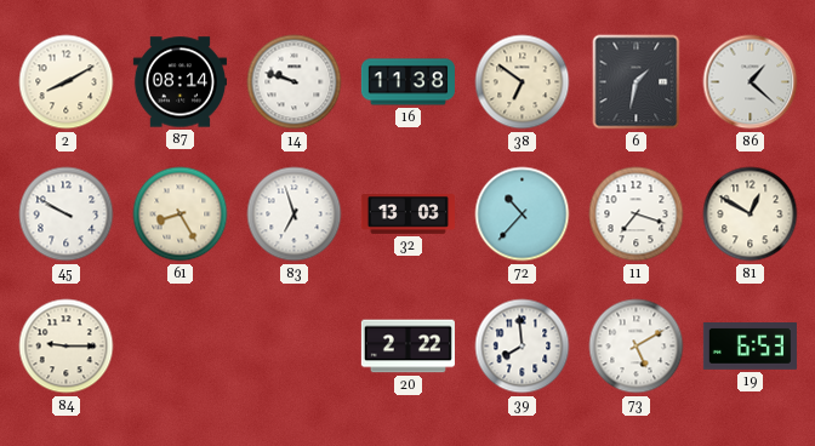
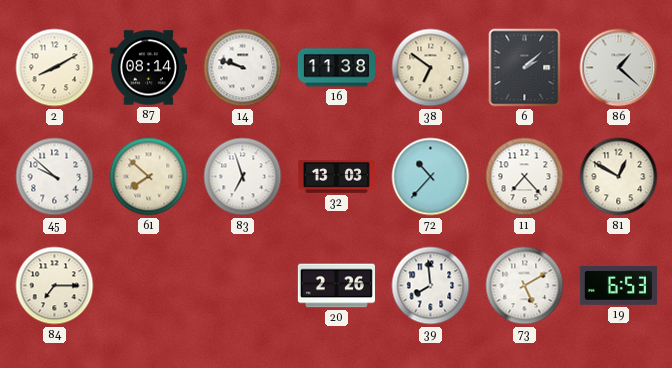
6: 1:32 -> 2:08 (525, 68)
45: 9:50 -> 9:52 (55, 177)
61: 8:25 -> 7:52 (149, 177)
11: 7:18 -> 7:23 (525, 177)
84: 9:15 -> 7:15 (55, 286)
20: 2:22 -> 2:26 (336, 286)
